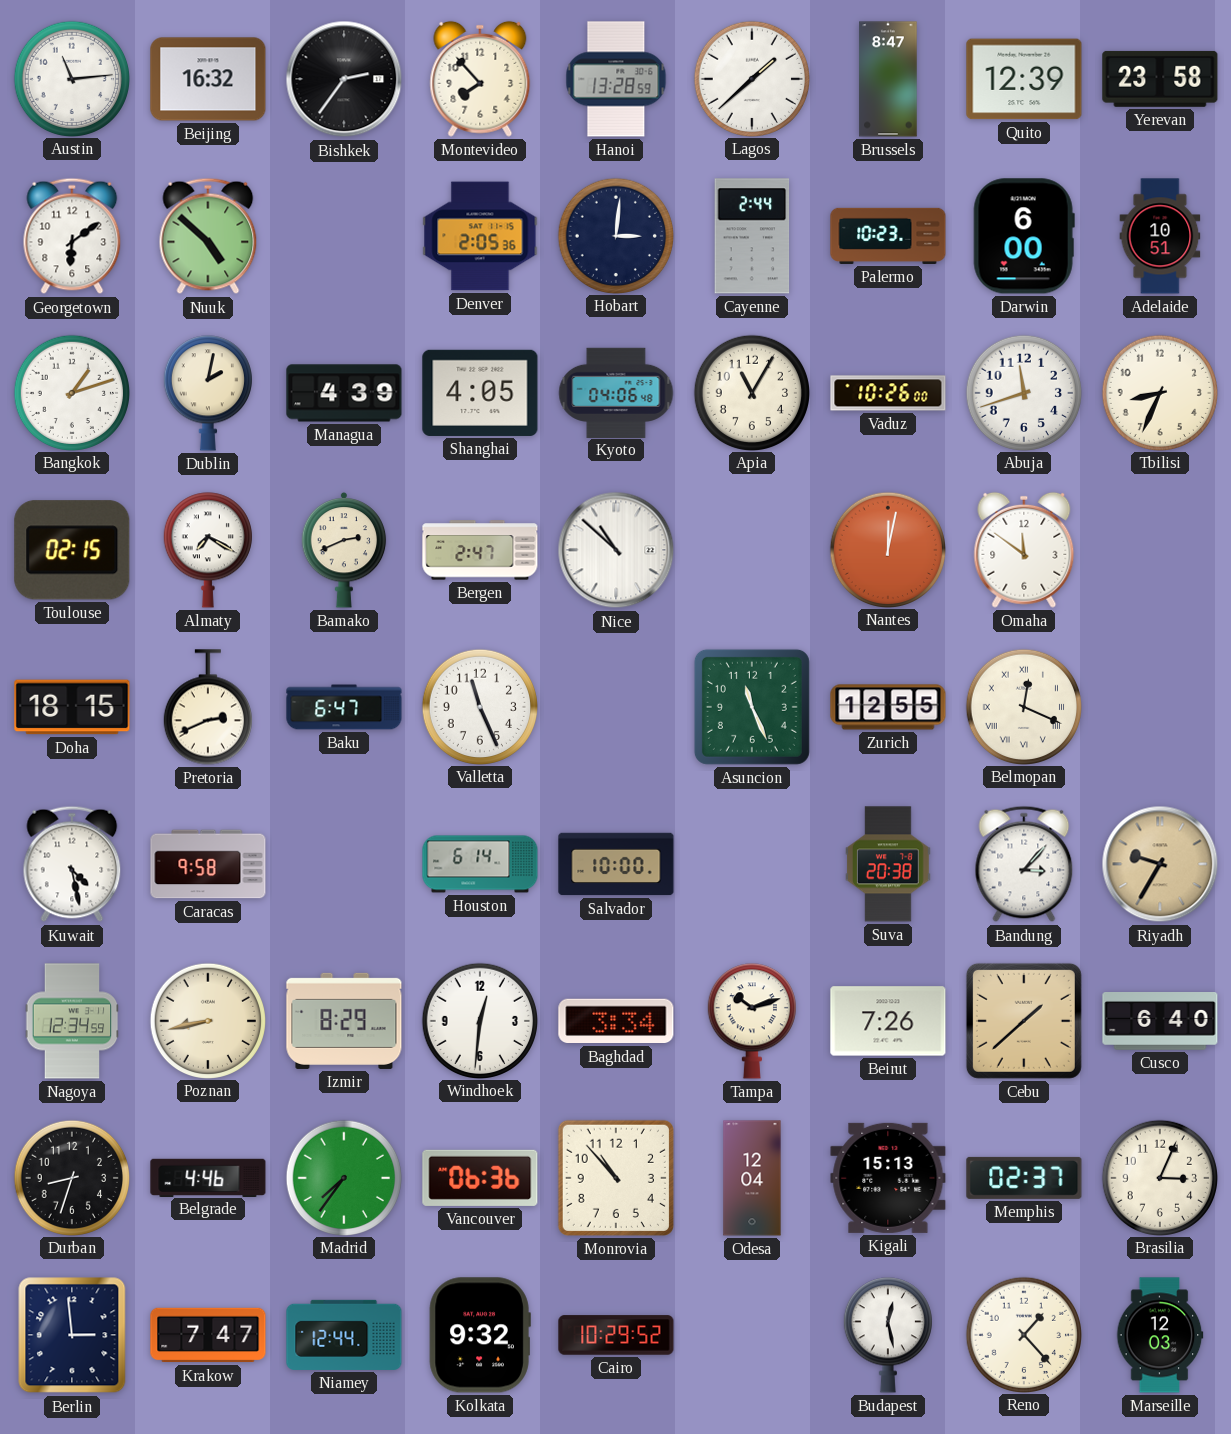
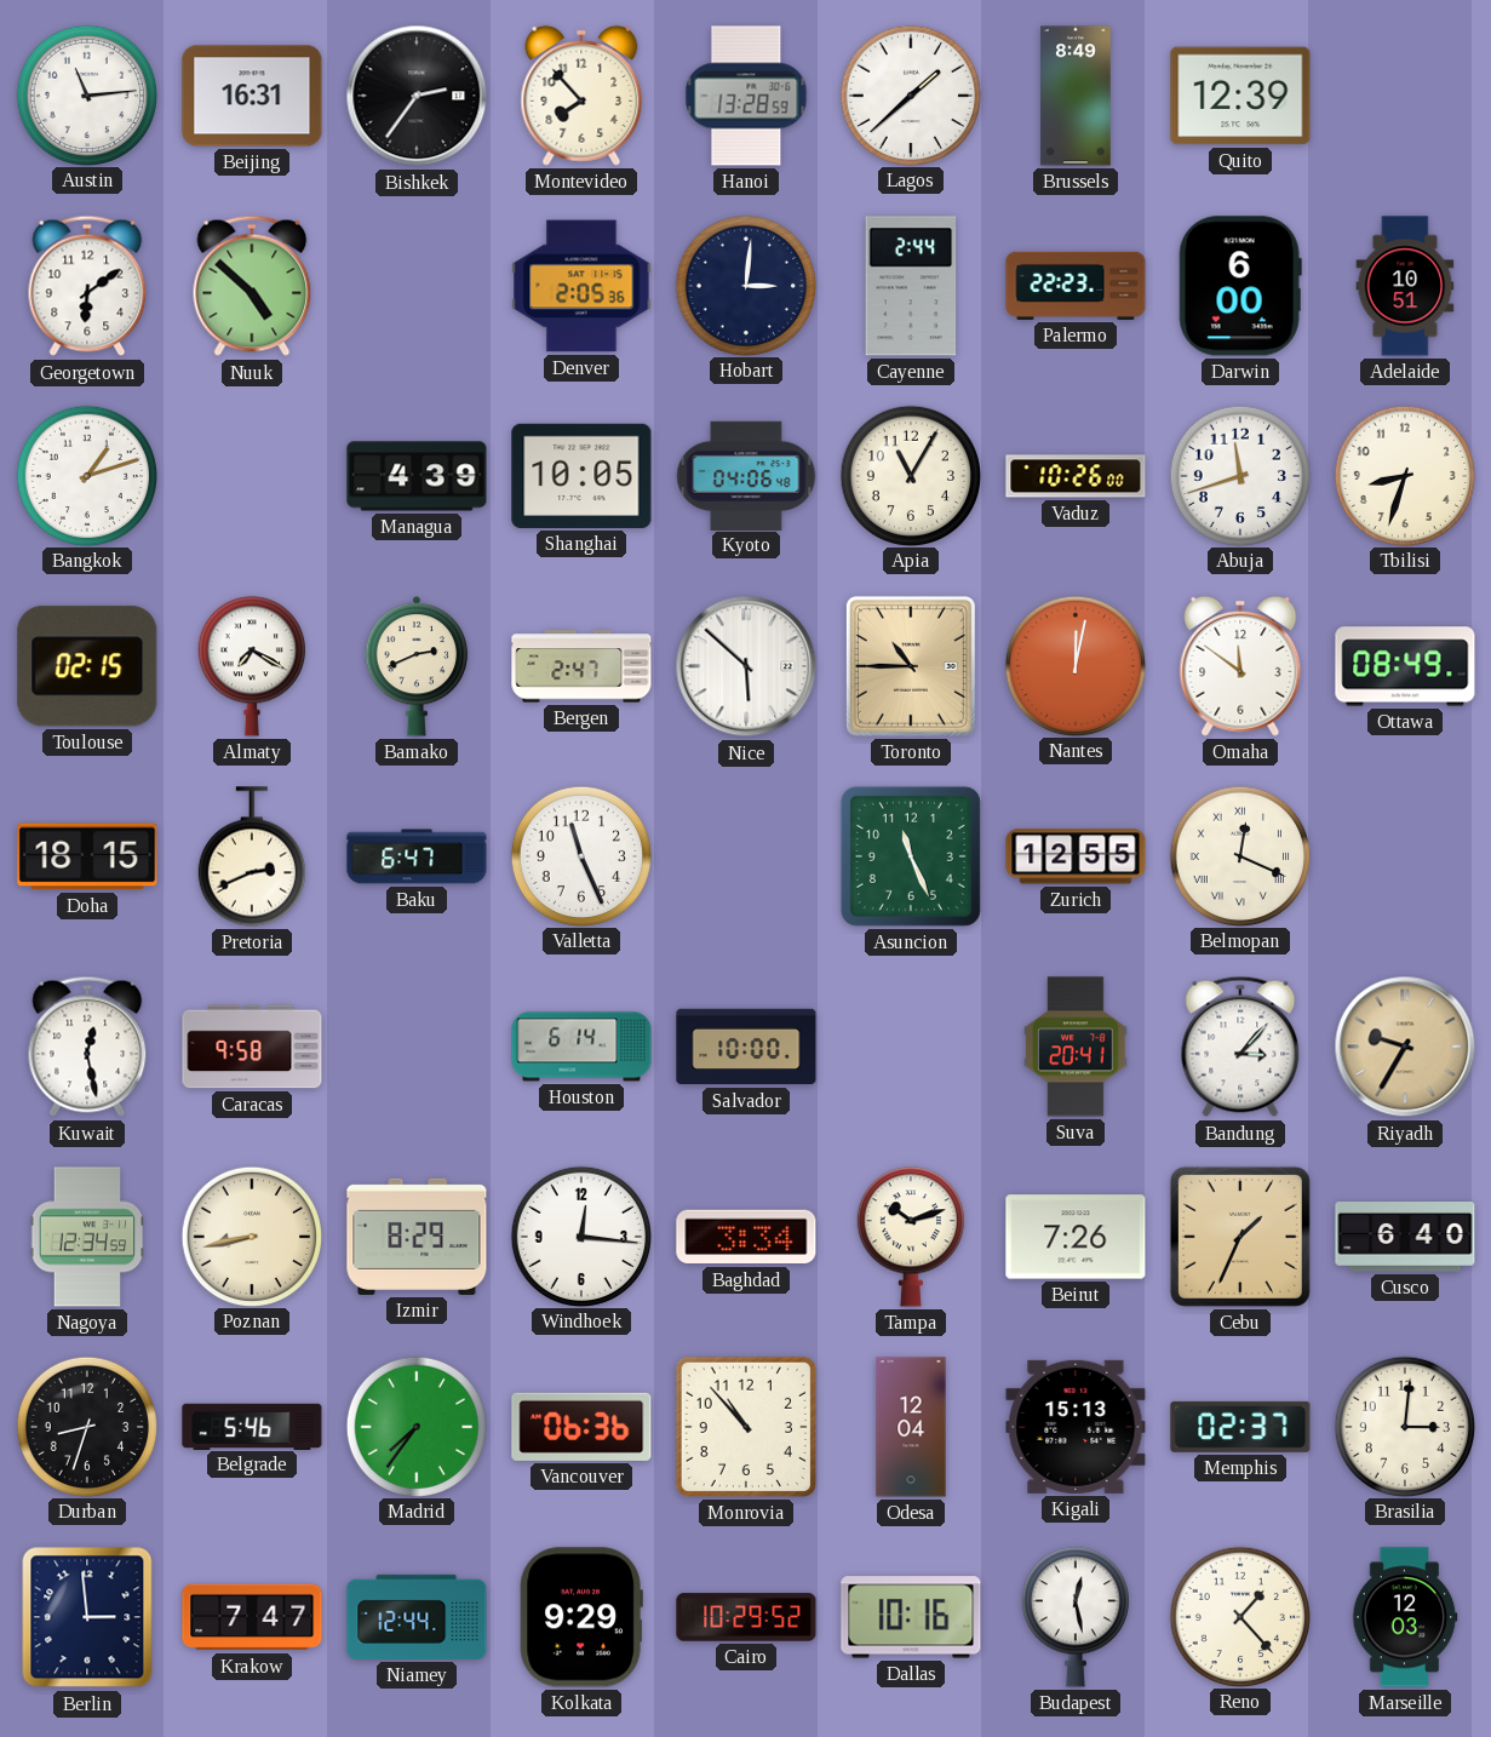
Beijing: 16:32 -> 16:31 (252, 96)
Brussels: 8:47 -> 8:49 (1076, 96)
Yerevan: 23:58 -> none (1160, 79)
Palermo: 10:23 -> 22:23 (1076, 286)
Dublin: 2:02 -> none (208, 393)
Shanghai: 4:05 -> 10:05 (581, 476)
Tbilisi: 8:34 -> 8:33 (1404, 475)
Nice: 10:52 -> 5:52 (746, 666)
Toronto: none -> 10:45 (911, 666)
Ottawa: none -> 08:49 (1405, 666)
Kuwait: 4:28 -> 12:28 (87, 1047)
Suva: 20:38 -> 20:41 (1076, 1047)
Windhoek: 12:31 -> 12:16 (580, 1236)
Cebu: 1:38 -> 1:34 (1240, 1237)
Belgrade: 4:46 -> 5:46 (252, 1426)
Brasilia: 3:04 -> 3:01 (1404, 1426)
Kolkata: 9:32 -> 9:29 (581, 1617)
Dallas: none -> 10:16 (911, 1617)
